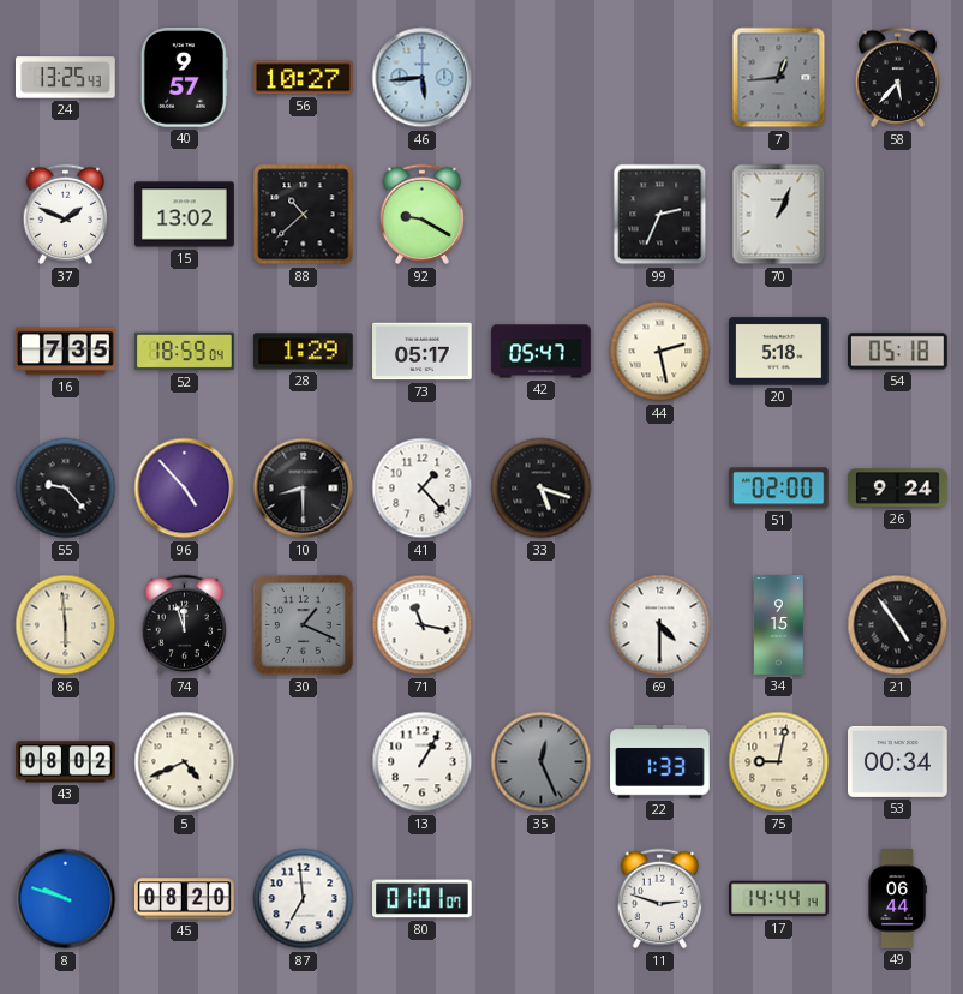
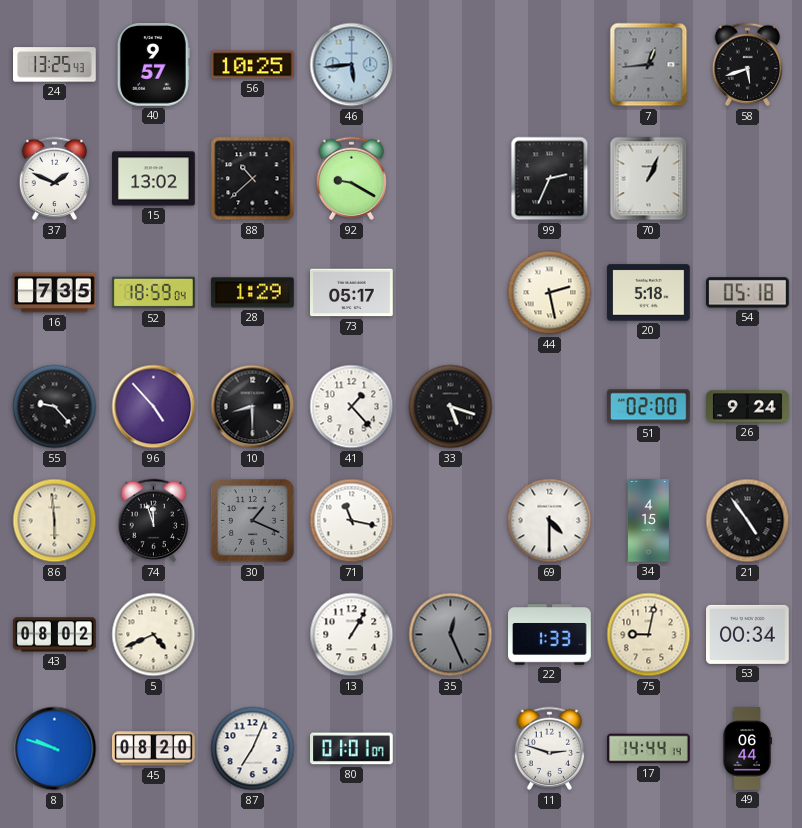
56: 10:27 -> 10:25 (253, 65)
58: 5:37 -> 5:42 (748, 65)
42: 05:47 -> none (542, 352)
34: 9:15 -> 4:15 (649, 521)
87: 6:59 -> 7:04 (253, 749)
